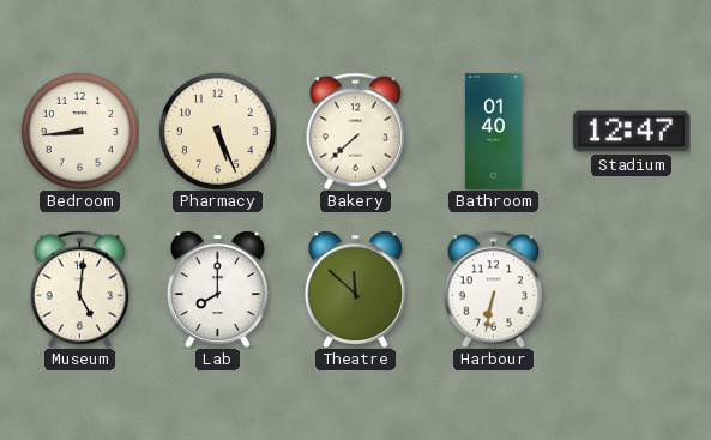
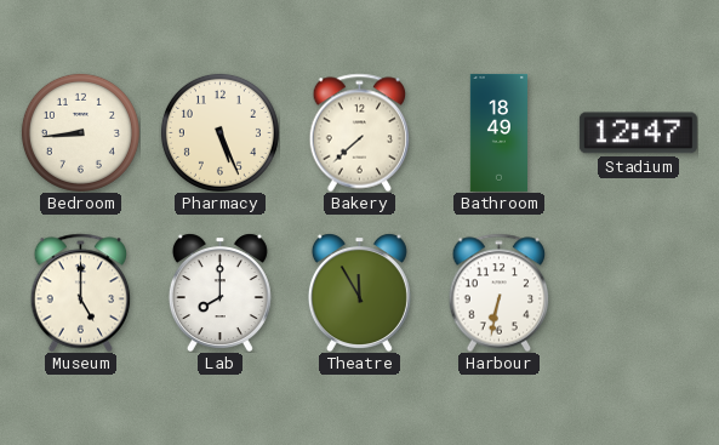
Bathroom: 01:40 -> 18:49 (498, 132)
Museum: 5:01 -> 5:00 (81, 292)
Theatre: 11:52 -> 11:55 (359, 292)
